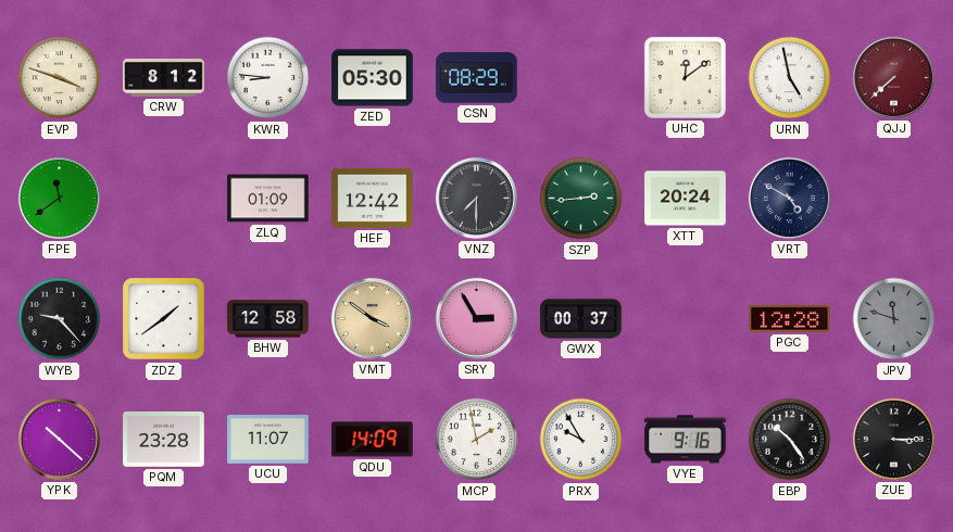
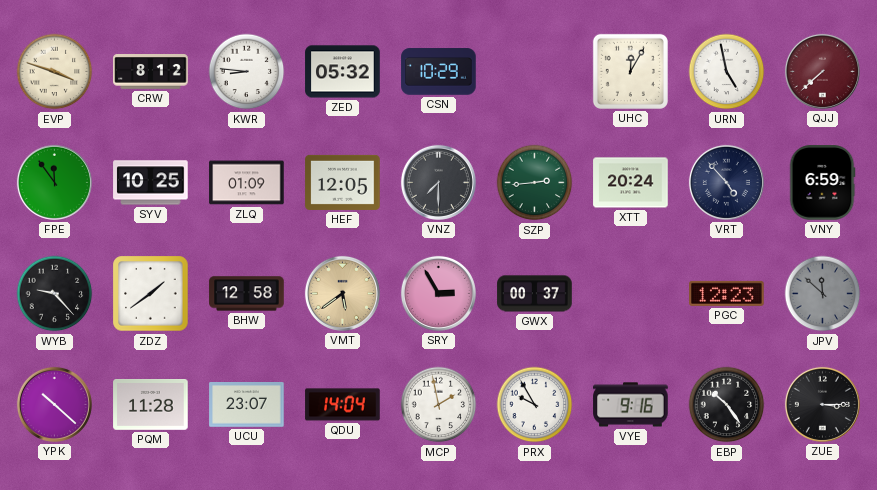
ZED: 05:30 -> 05:32 (343, 72)
CSN: 08:29 -> 10:29 (439, 72)
UHC: 12:09 -> 12:05 (630, 71)
FPE: 11:39 -> 11:54 (54, 182)
SYV: none -> 10:25 (151, 183)
HEF: 12:42 -> 12:05 (343, 182)
VRT: 4:50 -> 4:53 (726, 182)
VNY: none -> 6:59 (822, 183)
VMT: 3:51 -> 5:39 (342, 293)
PGC: 12:28 -> 12:23 (727, 293)
JPV: 11:48 -> 11:52 (823, 294)
PQM: 23:28 -> 11:28 (151, 405)
UCU: 11:07 -> 23:07 (247, 405)
QDU: 14:09 -> 14:04 (343, 405)
